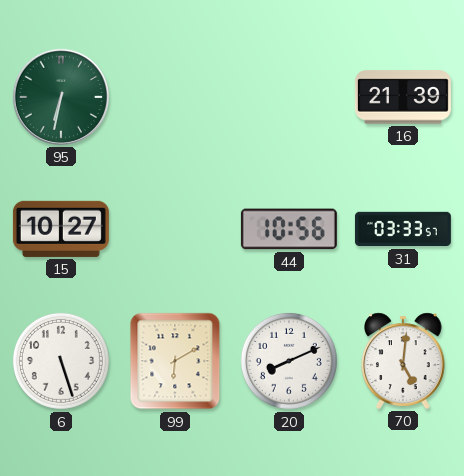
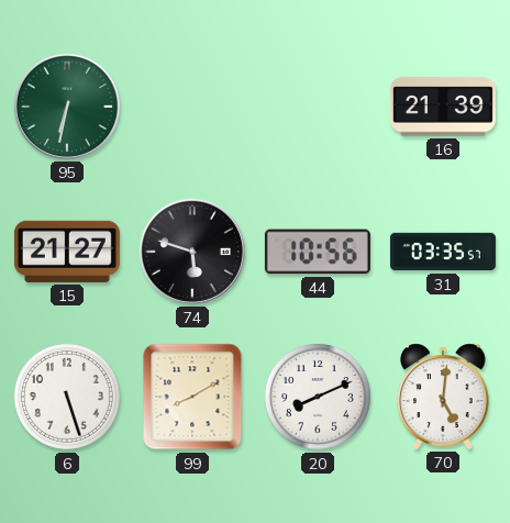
15: 10:27 -> 21:27 (67, 252)
74: none -> 5:48 (192, 252)
31: 03:33 -> 03:35 (443, 252)
99: 6:10 -> 8:10 (192, 397)
